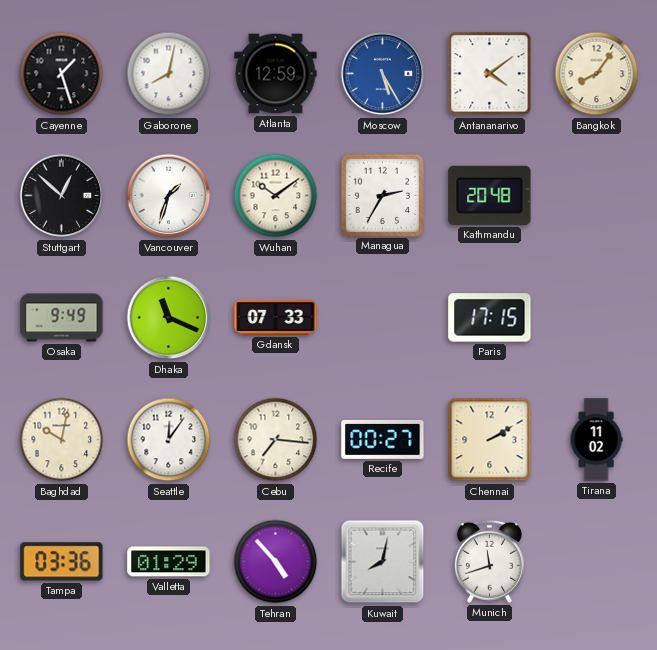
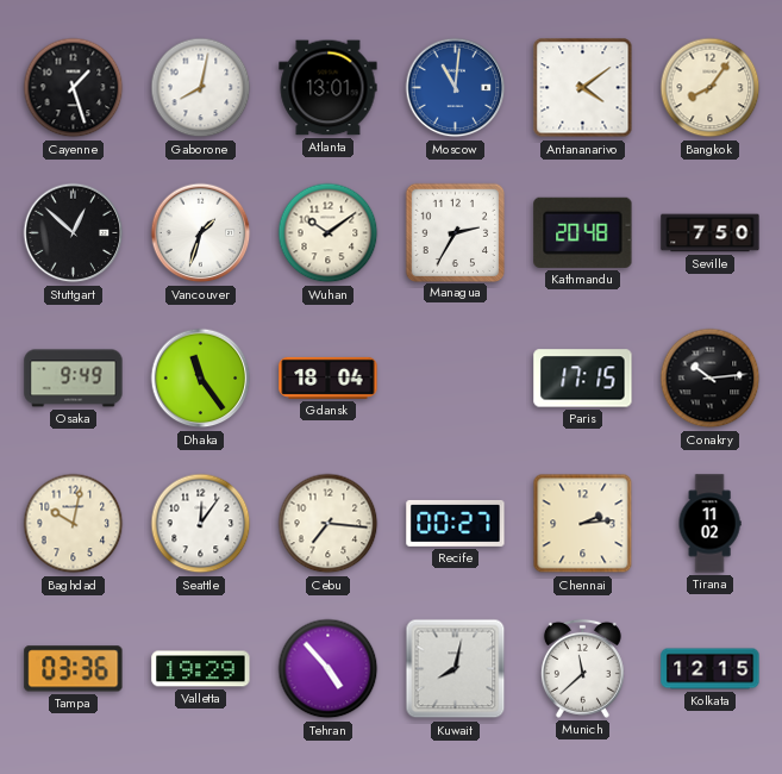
Atlanta: 12:59 -> 13:01 (329, 88)
Moscow: 5:25 -> 11:01 (456, 88)
Seville: none -> 7:50 (711, 233)
Dhaka: 11:19 -> 11:24 (201, 379)
Gdansk: 07:33 -> 18:04 (329, 377)
Conakry: none -> 10:14 (711, 379)
Chennai: 2:10 -> 2:14 (583, 524)
Valletta: 01:29 -> 19:29 (201, 669)
Munich: 11:42 -> 11:38 (582, 668)
Kolkata: none -> 12:15 (711, 669)
